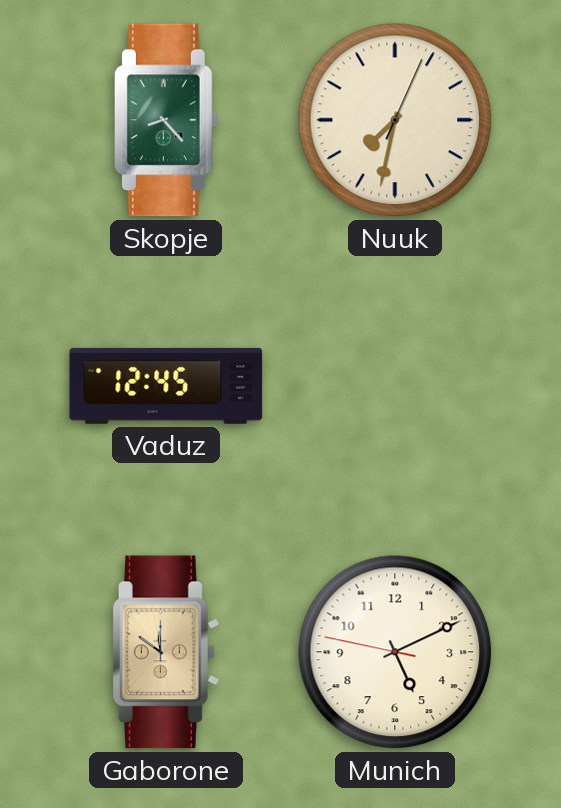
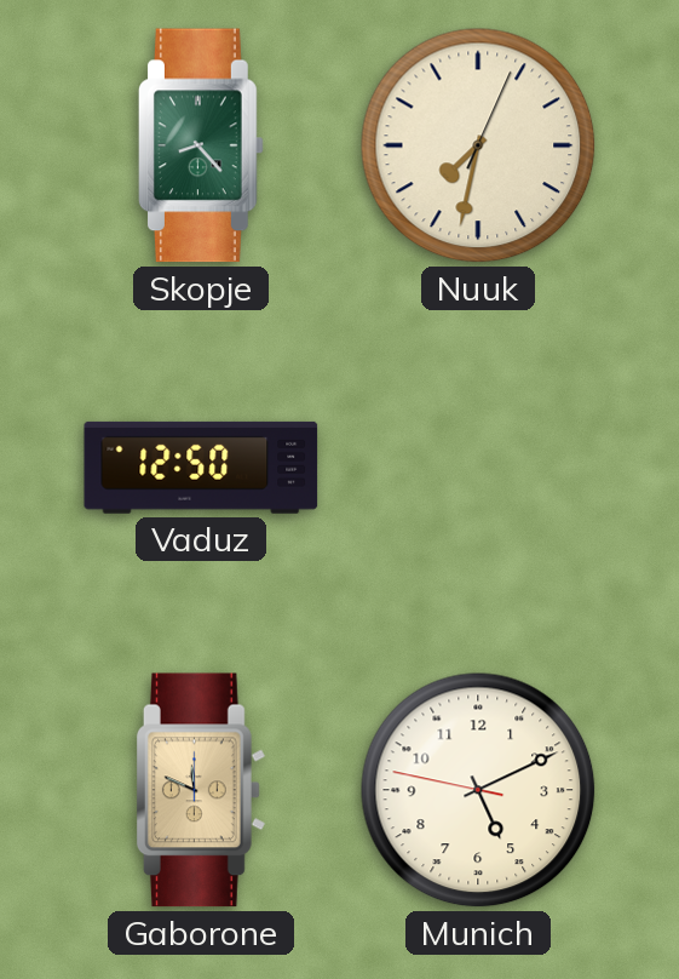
Vaduz: 12:45 -> 12:50 (201, 468)
Gaborone: 11:51 -> 11:49 (201, 790)
